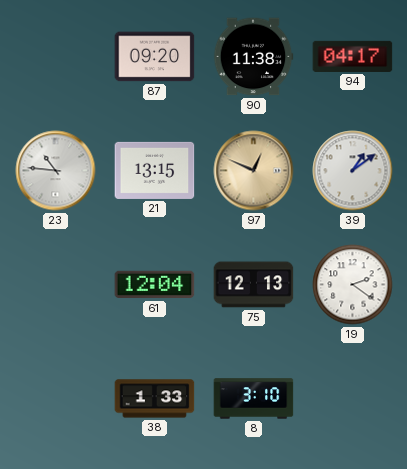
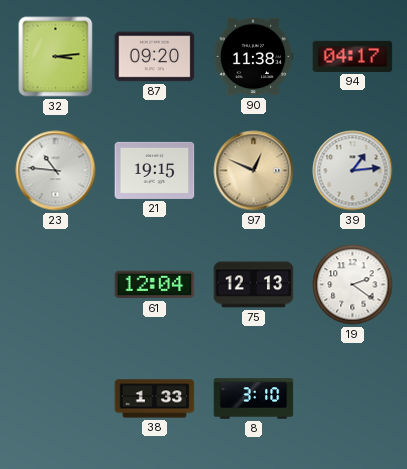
32: none -> 3:14 (56, 57)
21: 13:15 -> 19:15 (155, 170)
39: 1:09 -> 1:14 (353, 171)
